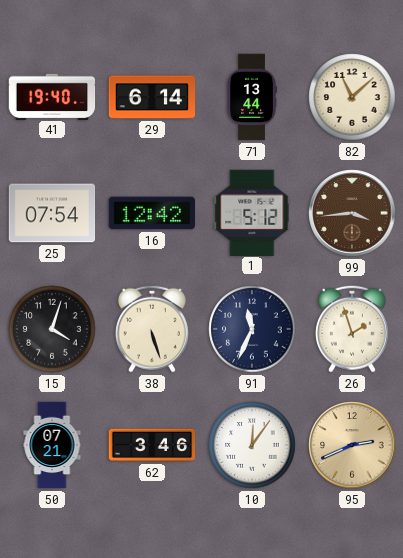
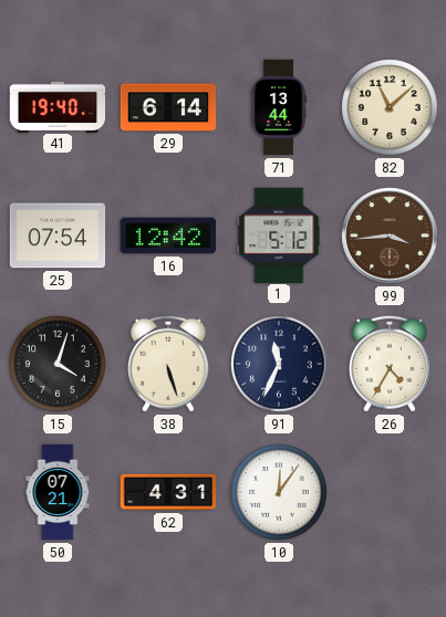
26: 1:57 -> 4:35 (390, 364)
62: 3:46 -> 4:31 (168, 492)
95: 2:41 -> none (352, 445)
